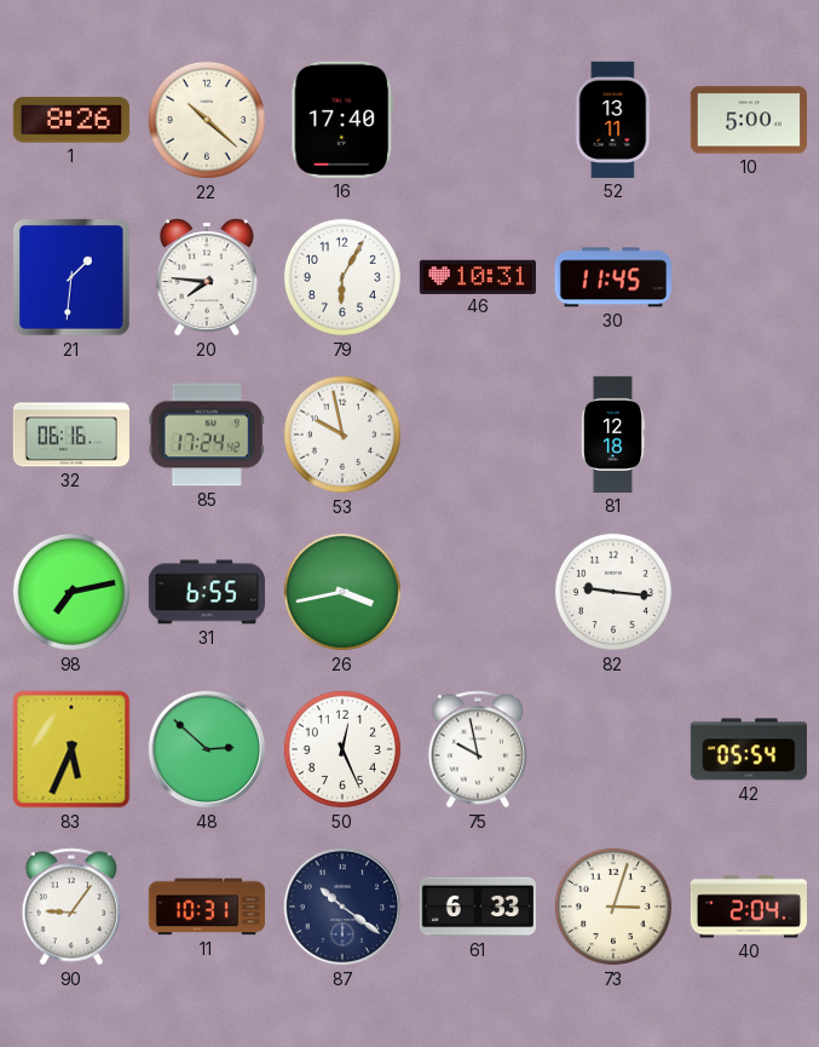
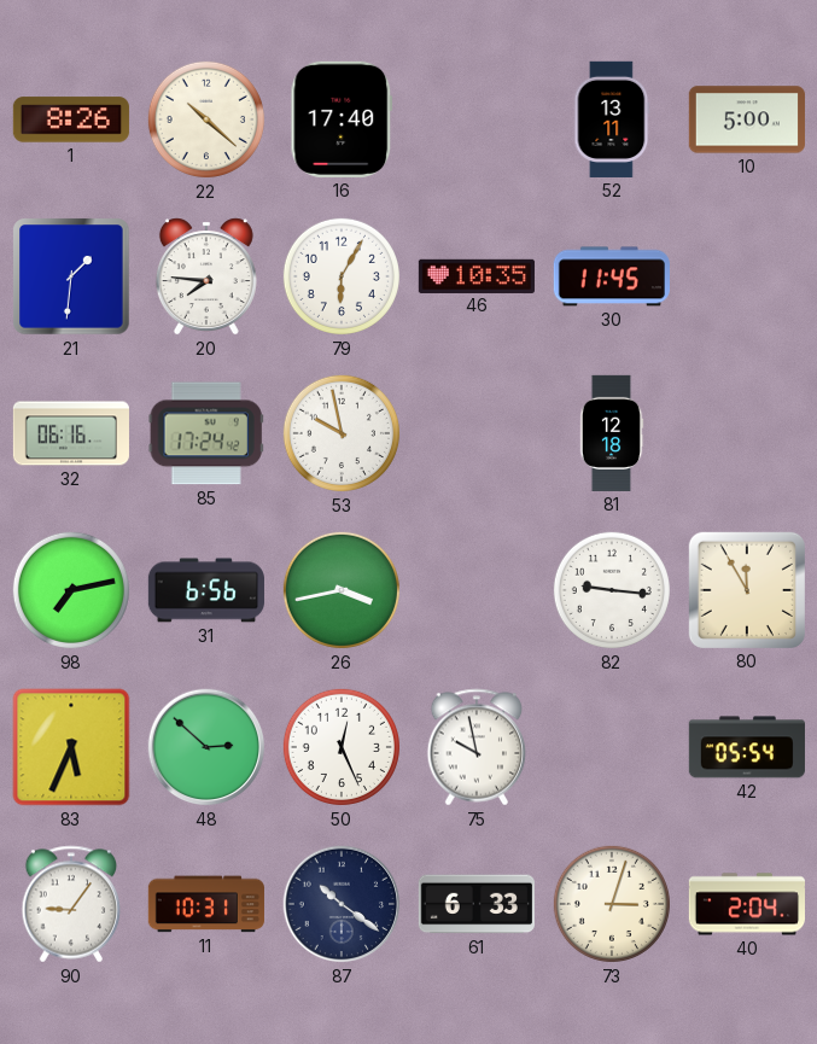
46: 10:31 -> 10:35 (477, 275)
31: 6:55 -> 6:56 (206, 590)
80: none -> 11:55 (747, 590)
